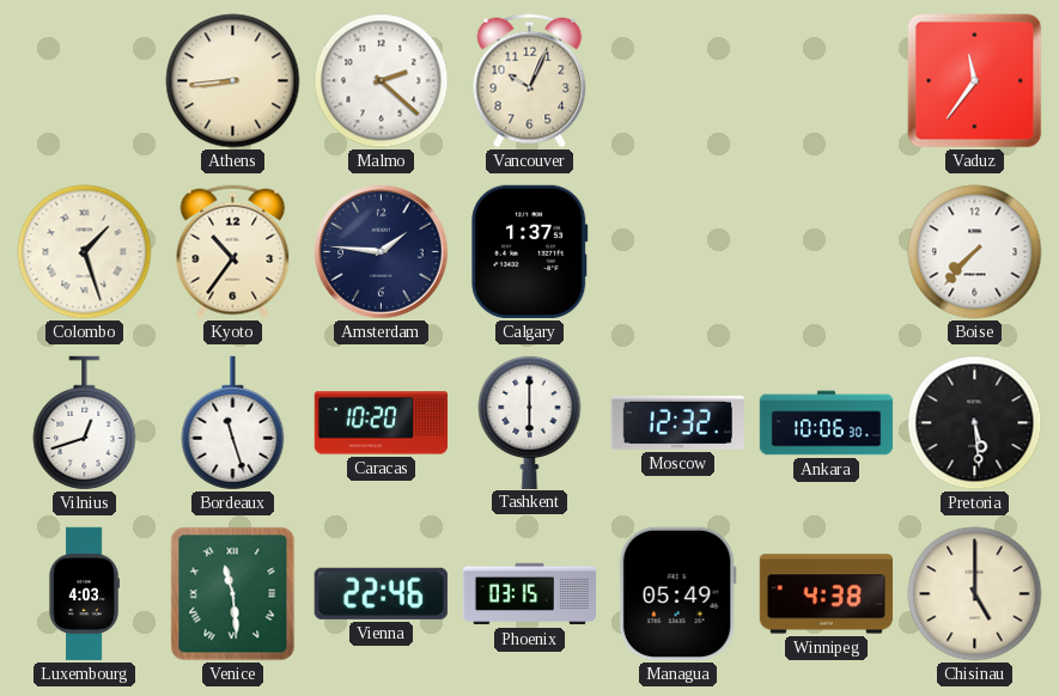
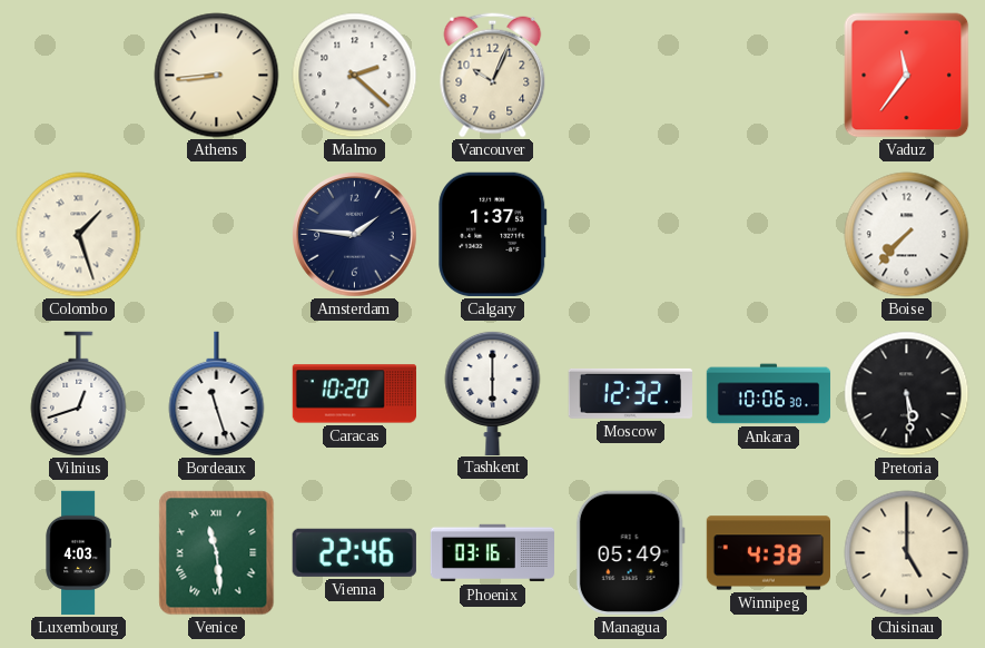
Kyoto: 10:36 -> none (233, 252)
Phoenix: 03:15 -> 03:16 (493, 553)
